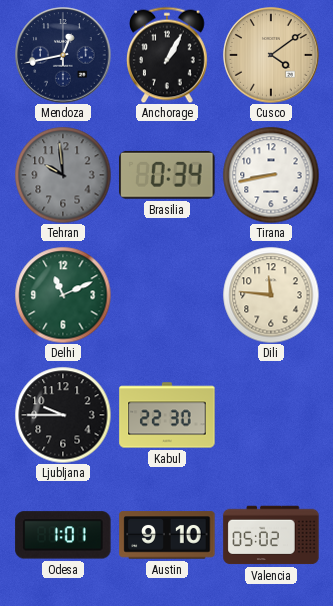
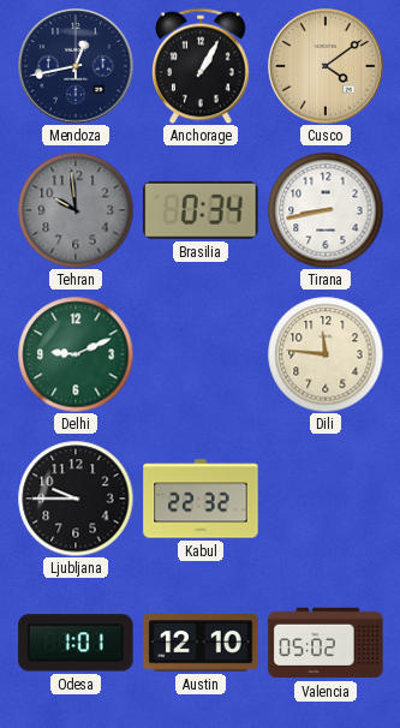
Delhi: 11:11 -> 9:11 (76, 354)
Kabul: 22:30 -> 22:32 (201, 499)
Austin: 9:10 -> 12:10 (201, 643)
